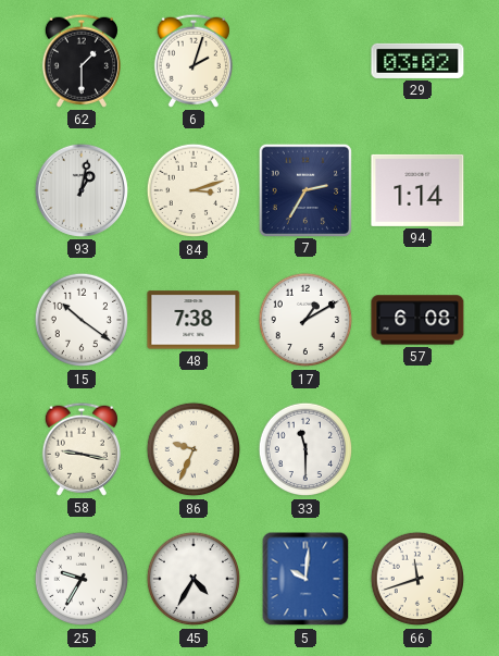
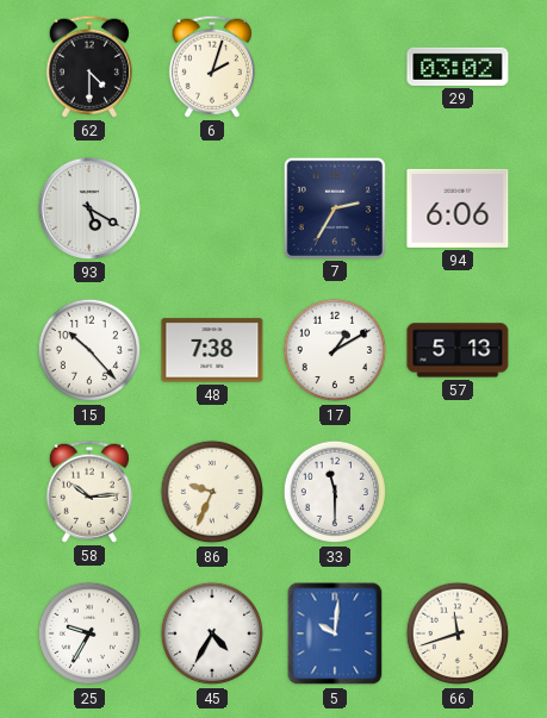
62: 1:30 -> 4:30 (89, 67)
93: 1:02 -> 5:20 (89, 208)
84: 3:12 -> none (194, 190)
94: 1:14 -> 6:06 (458, 208)
15: 10:21 -> 10:23 (89, 350)
57: 6:08 -> 5:13 (458, 350)
58: 9:17 -> 10:14 (89, 492)
